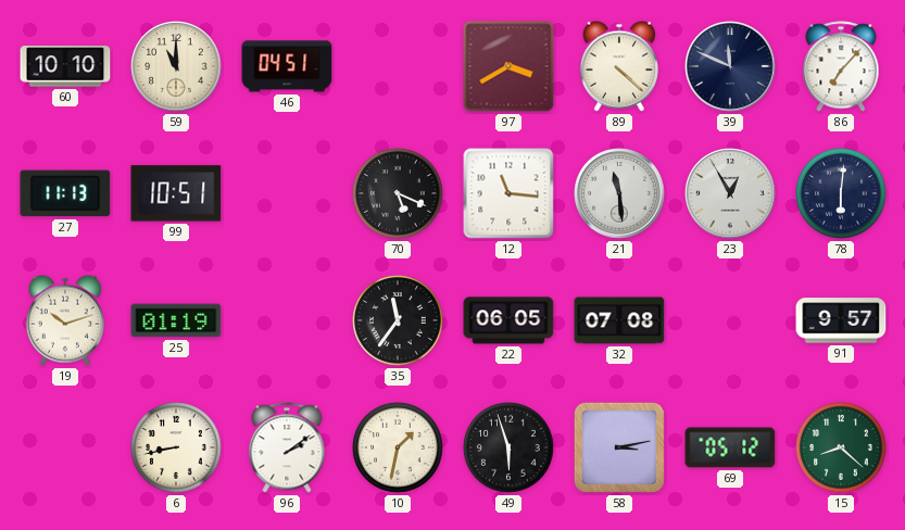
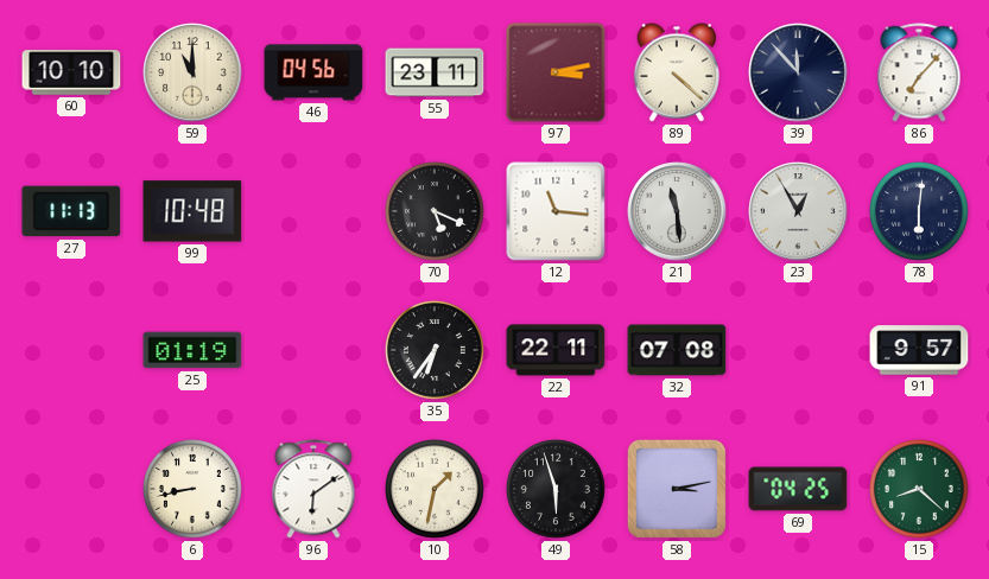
46: 04:51 -> 04:56 (313, 72)
55: none -> 23:11 (435, 72)
97: 3:40 -> 3:13 (556, 72)
39: 11:49 -> 11:53 (798, 72)
99: 10:51 -> 10:48 (192, 211)
19: 10:12 -> none (65, 320)
35: 11:36 -> 6:36 (436, 351)
22: 06:05 -> 22:11 (556, 350)
96: 2:09 -> 6:09 (313, 489)
69: 05:12 -> 04:25 (798, 489)
